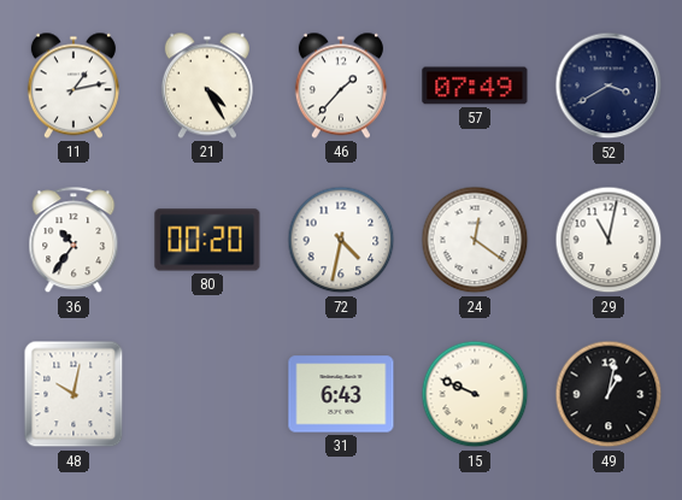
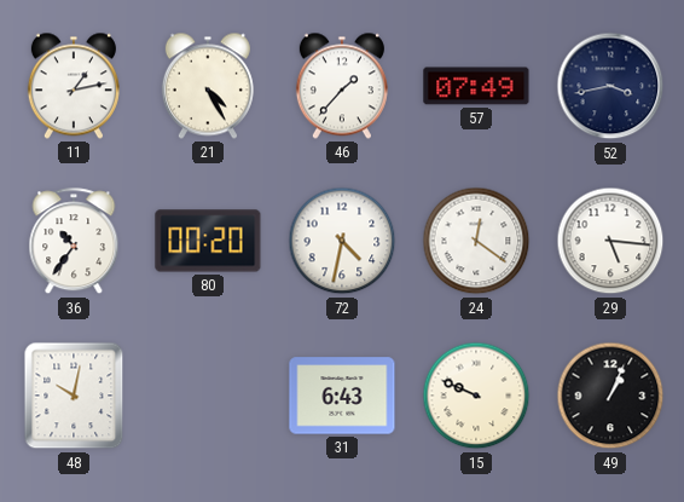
52: 3:40 -> 3:43 (610, 86)
29: 11:02 -> 5:16 (610, 241)
49: 1:02 -> 1:04 (610, 396)
